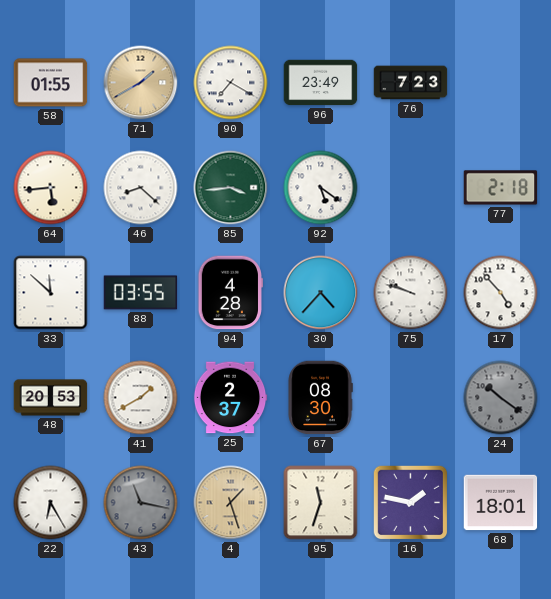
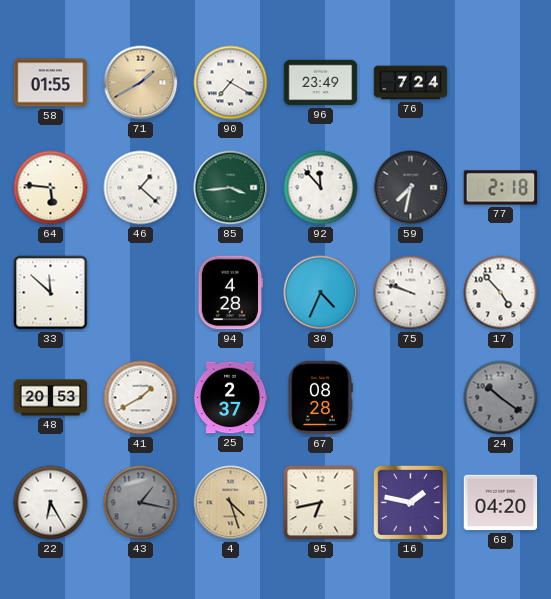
76: 7:23 -> 7:24 (411, 83)
64: 5:44 -> 5:46 (51, 188)
46: 8:22 -> 1:22 (141, 188)
92: 5:21 -> 11:53 (321, 188)
59: none -> 7:32 (411, 188)
88: 03:55 -> none (141, 293)
30: 4:37 -> 4:34 (321, 293)
67: 08:30 -> 08:28 (320, 398)
43: 11:17 -> 1:17 (141, 503)
4: 1:27 -> 4:27 (231, 503)
95: 11:33 -> 6:43 (321, 503)
68: 18:01 -> 04:20 (501, 503)
